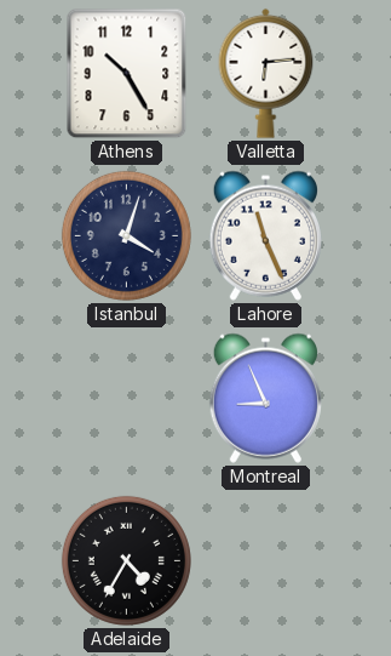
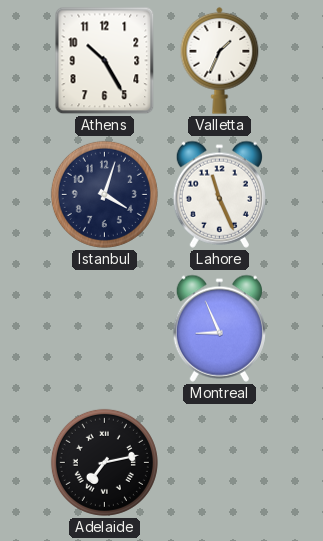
Valletta: 6:14 -> 1:34 (220, 60)
Adelaide: 4:35 -> 7:13 (104, 462)
